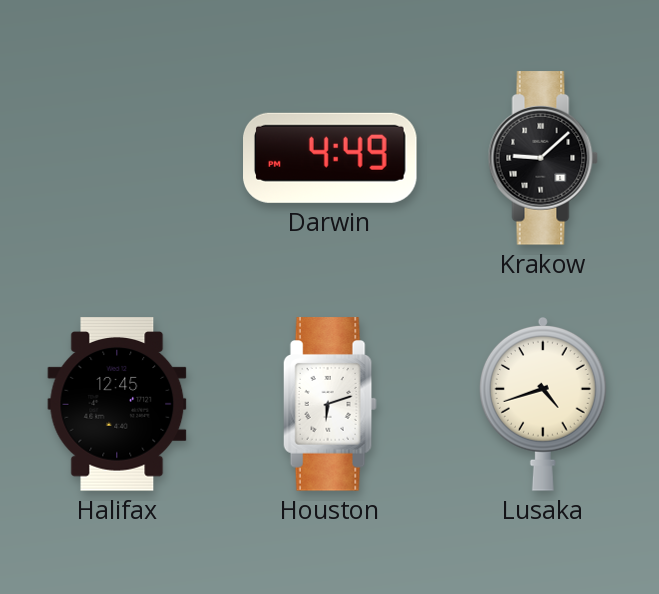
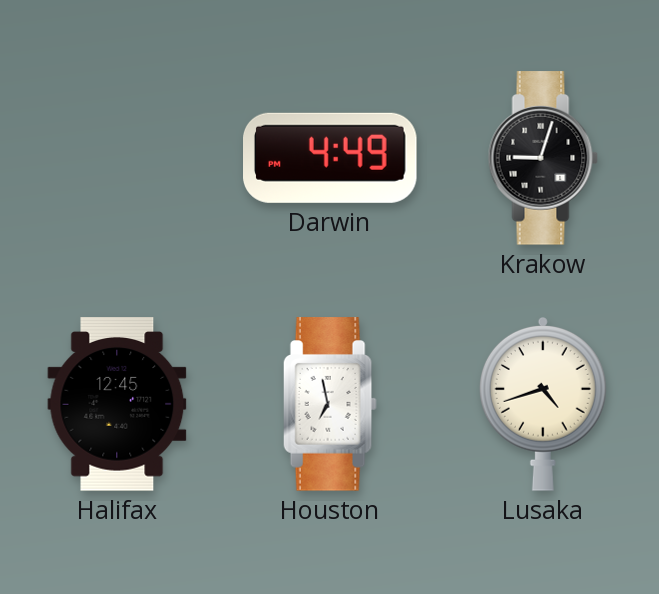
Krakow: 9:08 -> 9:03 (543, 158)
Houston: 6:12 -> 6:58 (330, 404)
